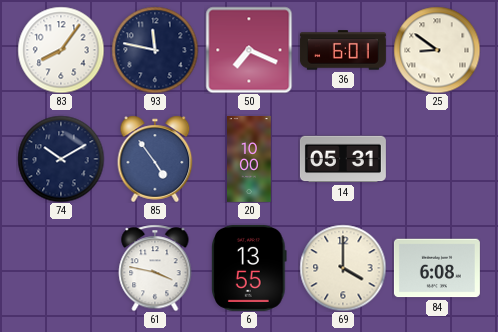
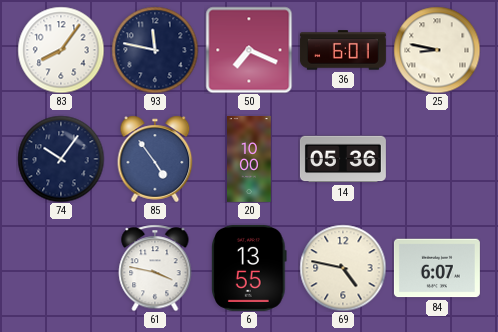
25: 8:51 -> 8:47 (437, 50)
74: 10:10 -> 10:06 (61, 159)
14: 05:31 -> 05:36 (343, 159)
69: 4:00 -> 4:47 (343, 268)
84: 6:08 -> 6:07 (437, 268)
